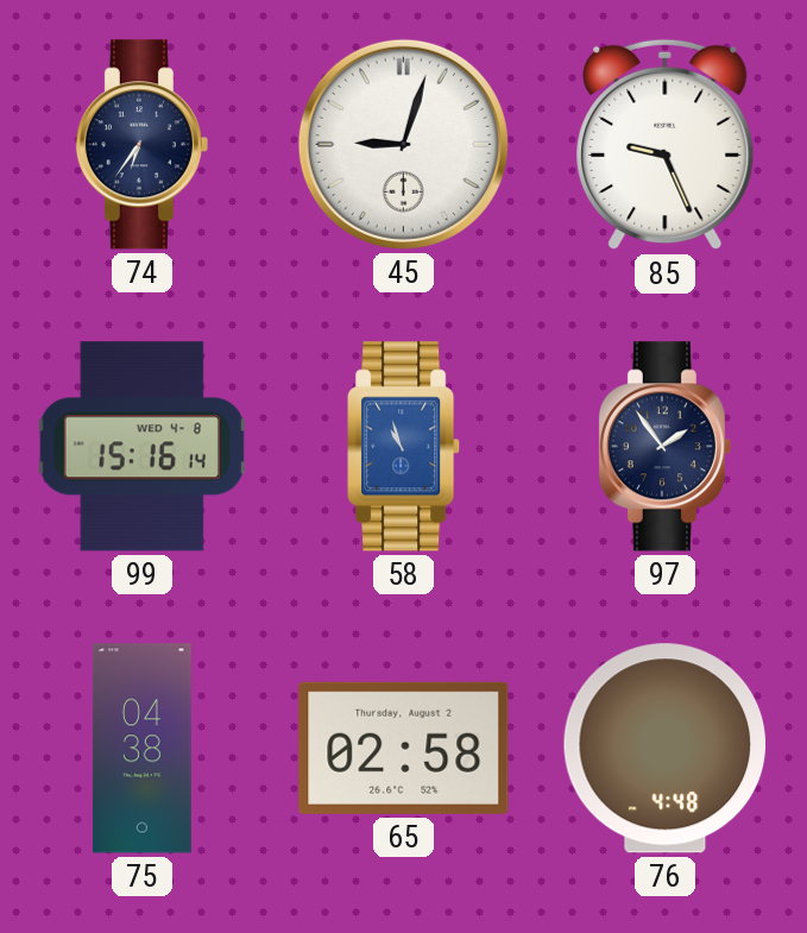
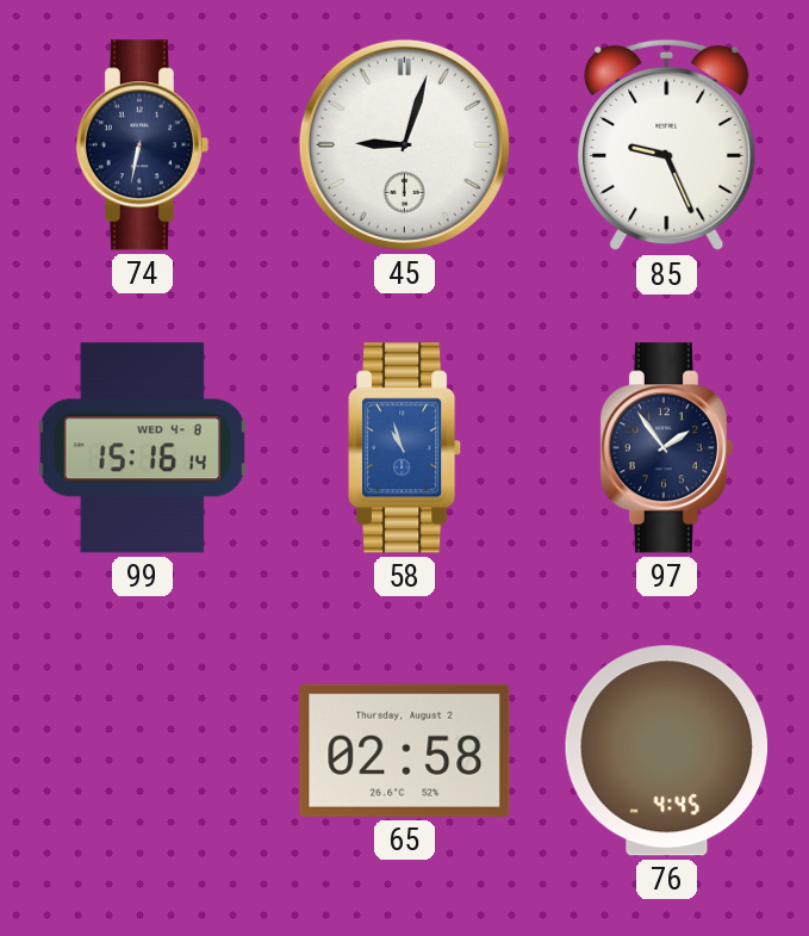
74: 6:36 -> 6:32 (142, 145)
75: 04:38 -> none (141, 749)
76: 4:48 -> 4:45 (667, 751)
